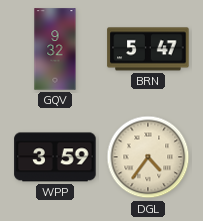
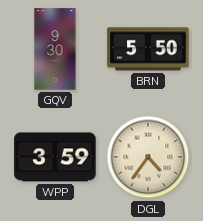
GQV: 9:32 -> 9:30 (55, 49)
BRN: 5:47 -> 5:50 (148, 49)
